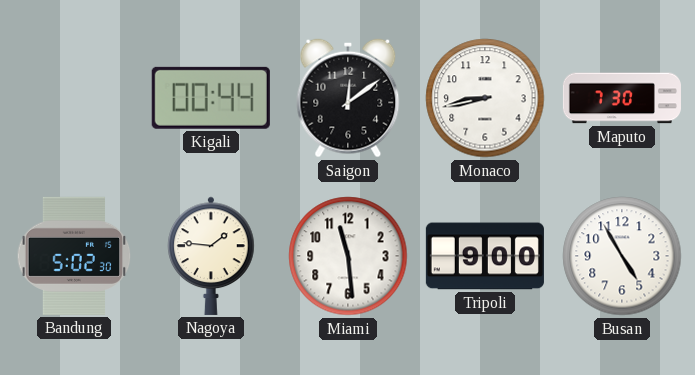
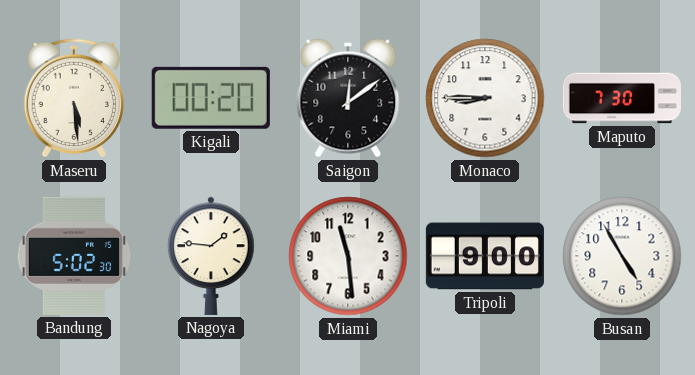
Maseru: none -> 5:29 (73, 98)
Kigali: 00:44 -> 00:20 (211, 98)
Monaco: 8:43 -> 8:45 (485, 98)
